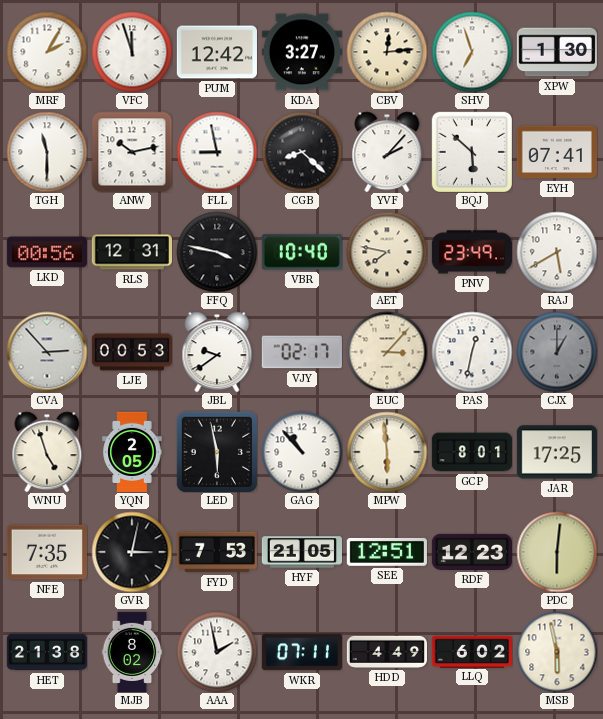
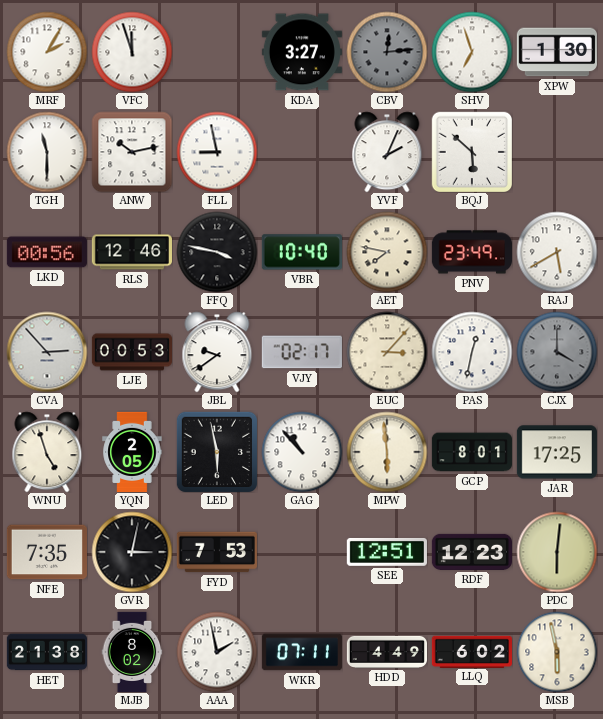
PUM: 12:42 -> none (217, 52)
CBV dial: cream -> grey (387, 52)
CGB: 8:22 -> none (302, 152)
YVF: 2:07 -> 2:04 (387, 152)
EYH: 07:41 -> none (557, 152)
RLS: 12:31 -> 12:46 (132, 252)
CJX: 1:00 -> 4:00 (557, 352)
HYF: 21:05 -> none (301, 552)
